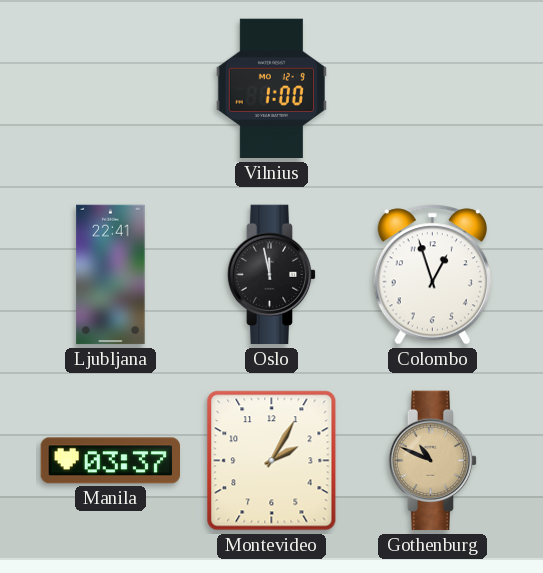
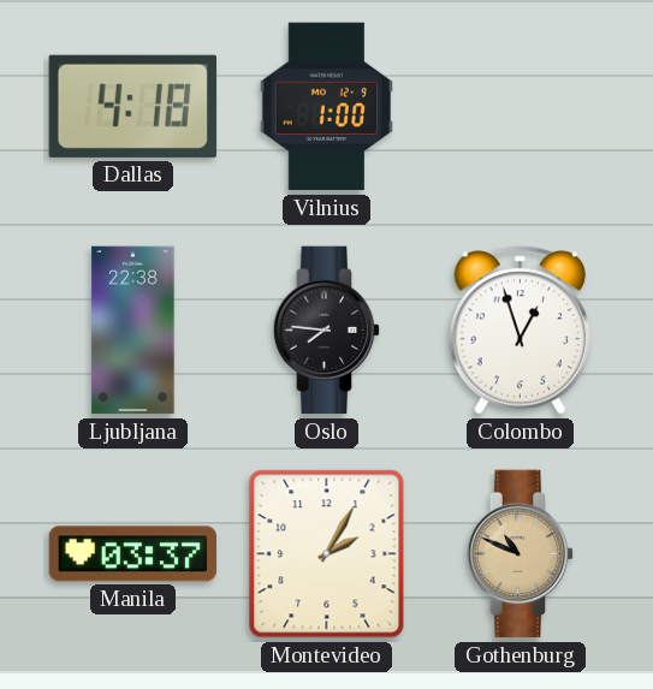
Dallas: none -> 4:18 (132, 106)
Ljubljana: 22:41 -> 22:38 (133, 331)
Oslo: 11:58 -> 7:46 (327, 331)
